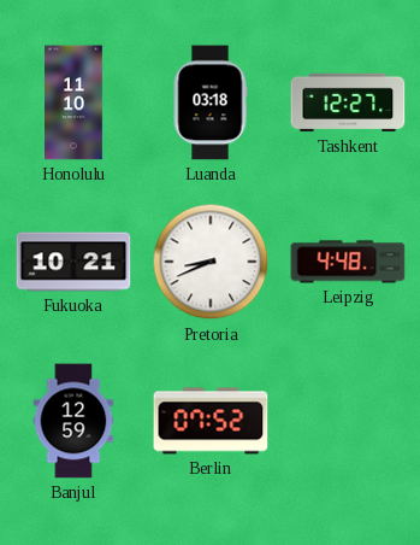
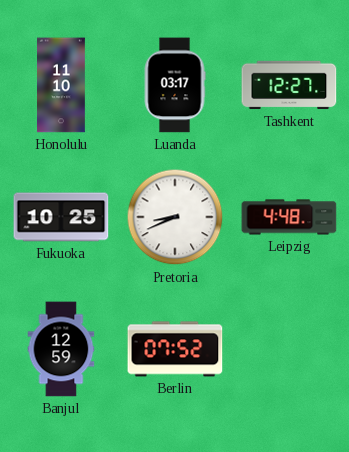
Luanda: 03:18 -> 03:17 (175, 85)
Fukuoka: 10:21 -> 10:25 (61, 217)
